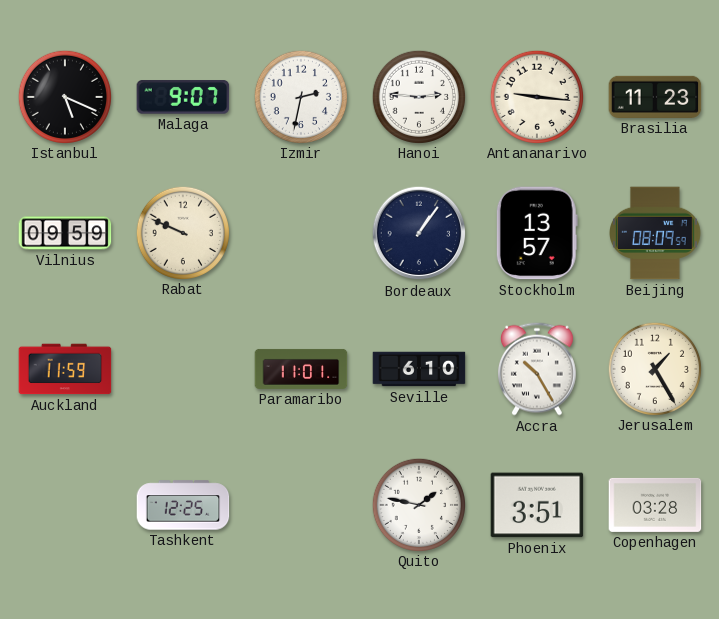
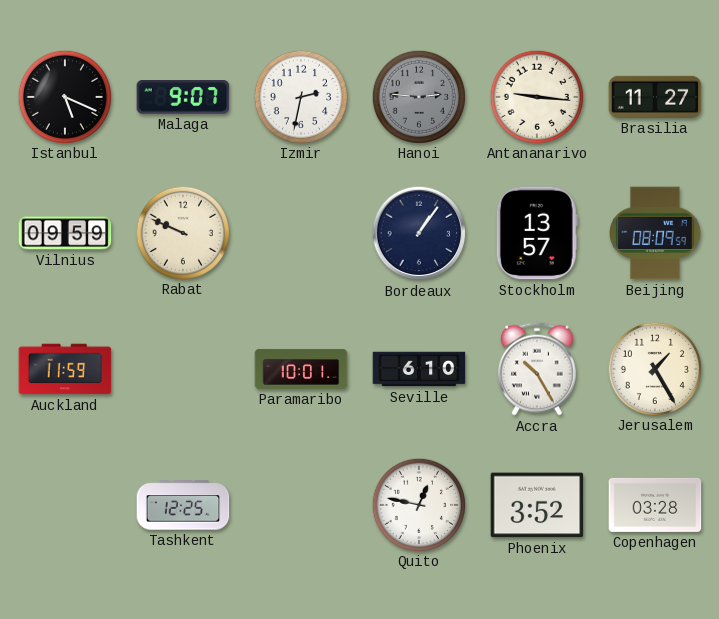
Hanoi dial: white -> grey (418, 96)
Brasilia: 11:23 -> 11:27 (655, 97)
Paramaribo: 11:01 -> 10:01 (301, 369)
Quito: 1:47 -> 12:47 (418, 504)
Phoenix: 3:51 -> 3:52 (537, 505)
